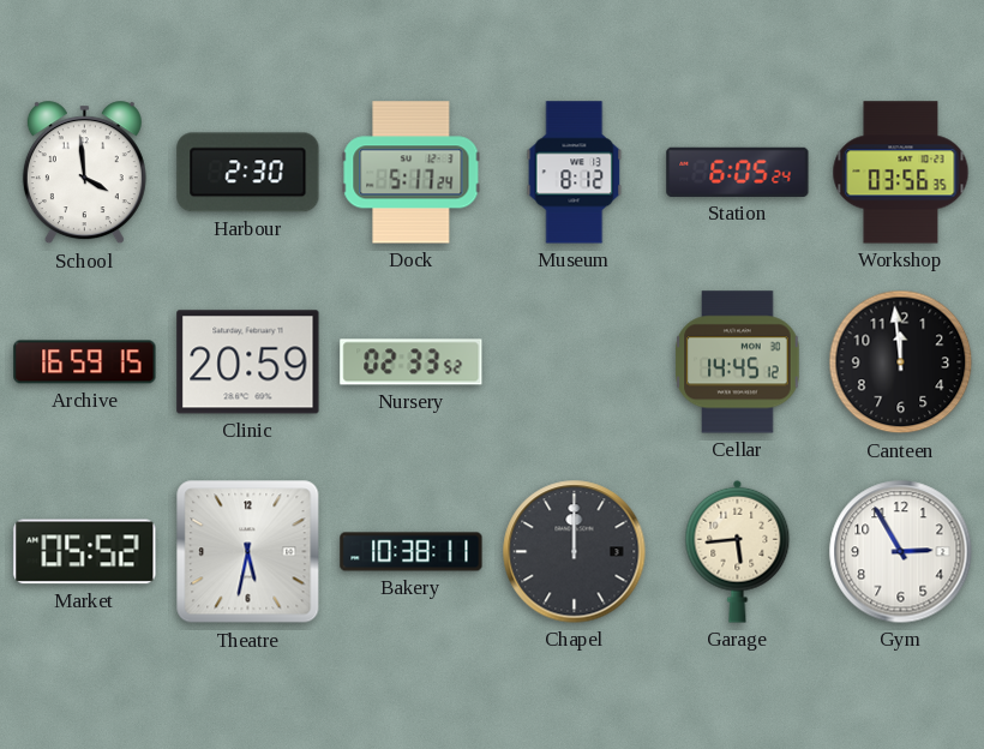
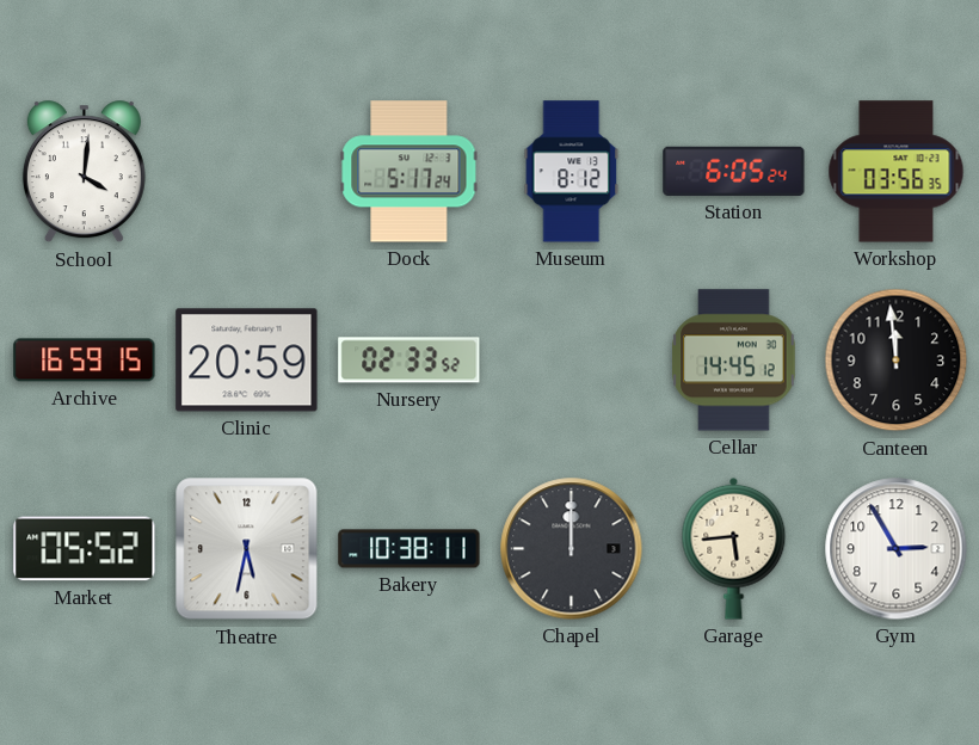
School: 3:59 -> 4:01 (84, 172)
Harbour: 2:30 -> none (248, 173)
